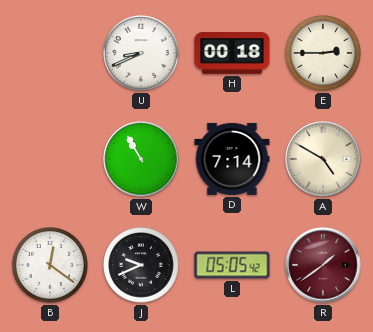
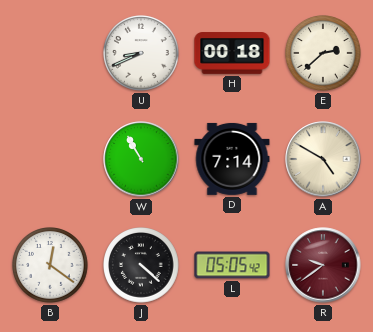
E: 2:45 -> 2:38 (324, 54)
J: 9:41 -> 4:22 (142, 266)
R: 1:39 -> 9:39 (323, 265)
